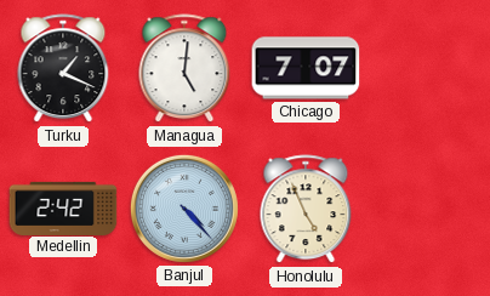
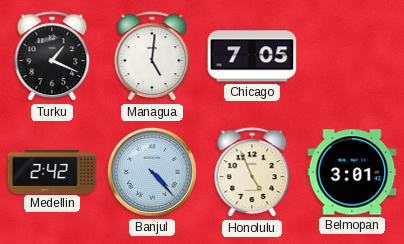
Chicago: 7:07 -> 7:05 (252, 56)
Belmopan: none -> 3:01 (352, 172)
